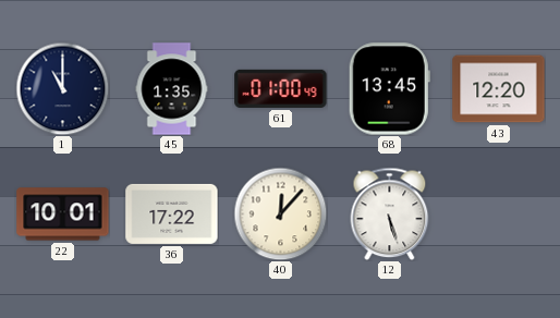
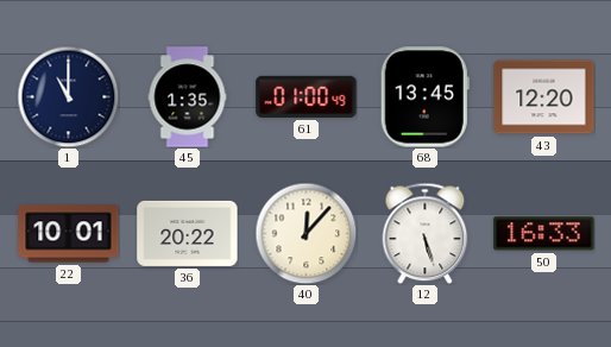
36: 17:22 -> 20:22 (188, 233)
50: none -> 16:33 (544, 234)
